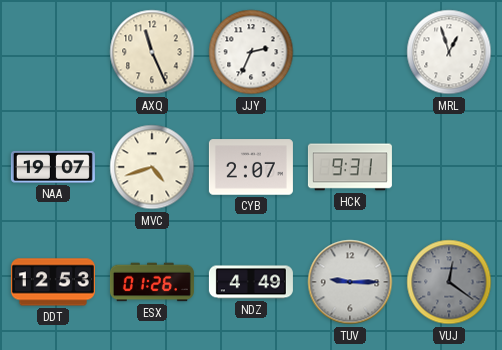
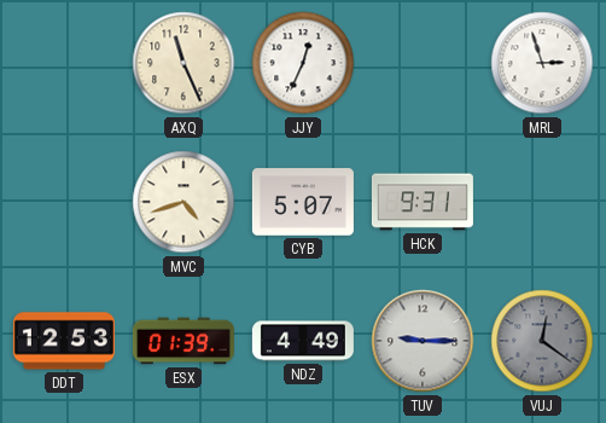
JJY: 2:34 -> 12:34 (303, 63)
MRL: 12:57 -> 2:57 (542, 63)
NAA: 19:07 -> none (53, 167)
CYB: 2:07 -> 5:07 (303, 202)
ESX: 01:26 -> 01:39 (183, 341)
